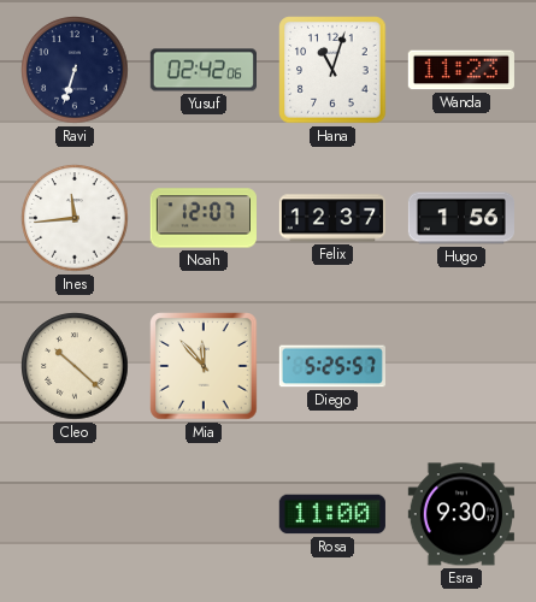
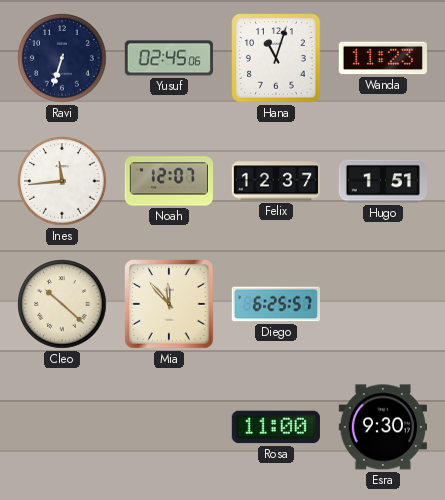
Yusuf: 02:42 -> 02:45 (169, 58)
Hugo: 1:56 -> 1:51 (382, 181)
Diego: 5:25 -> 6:25 (276, 304)
